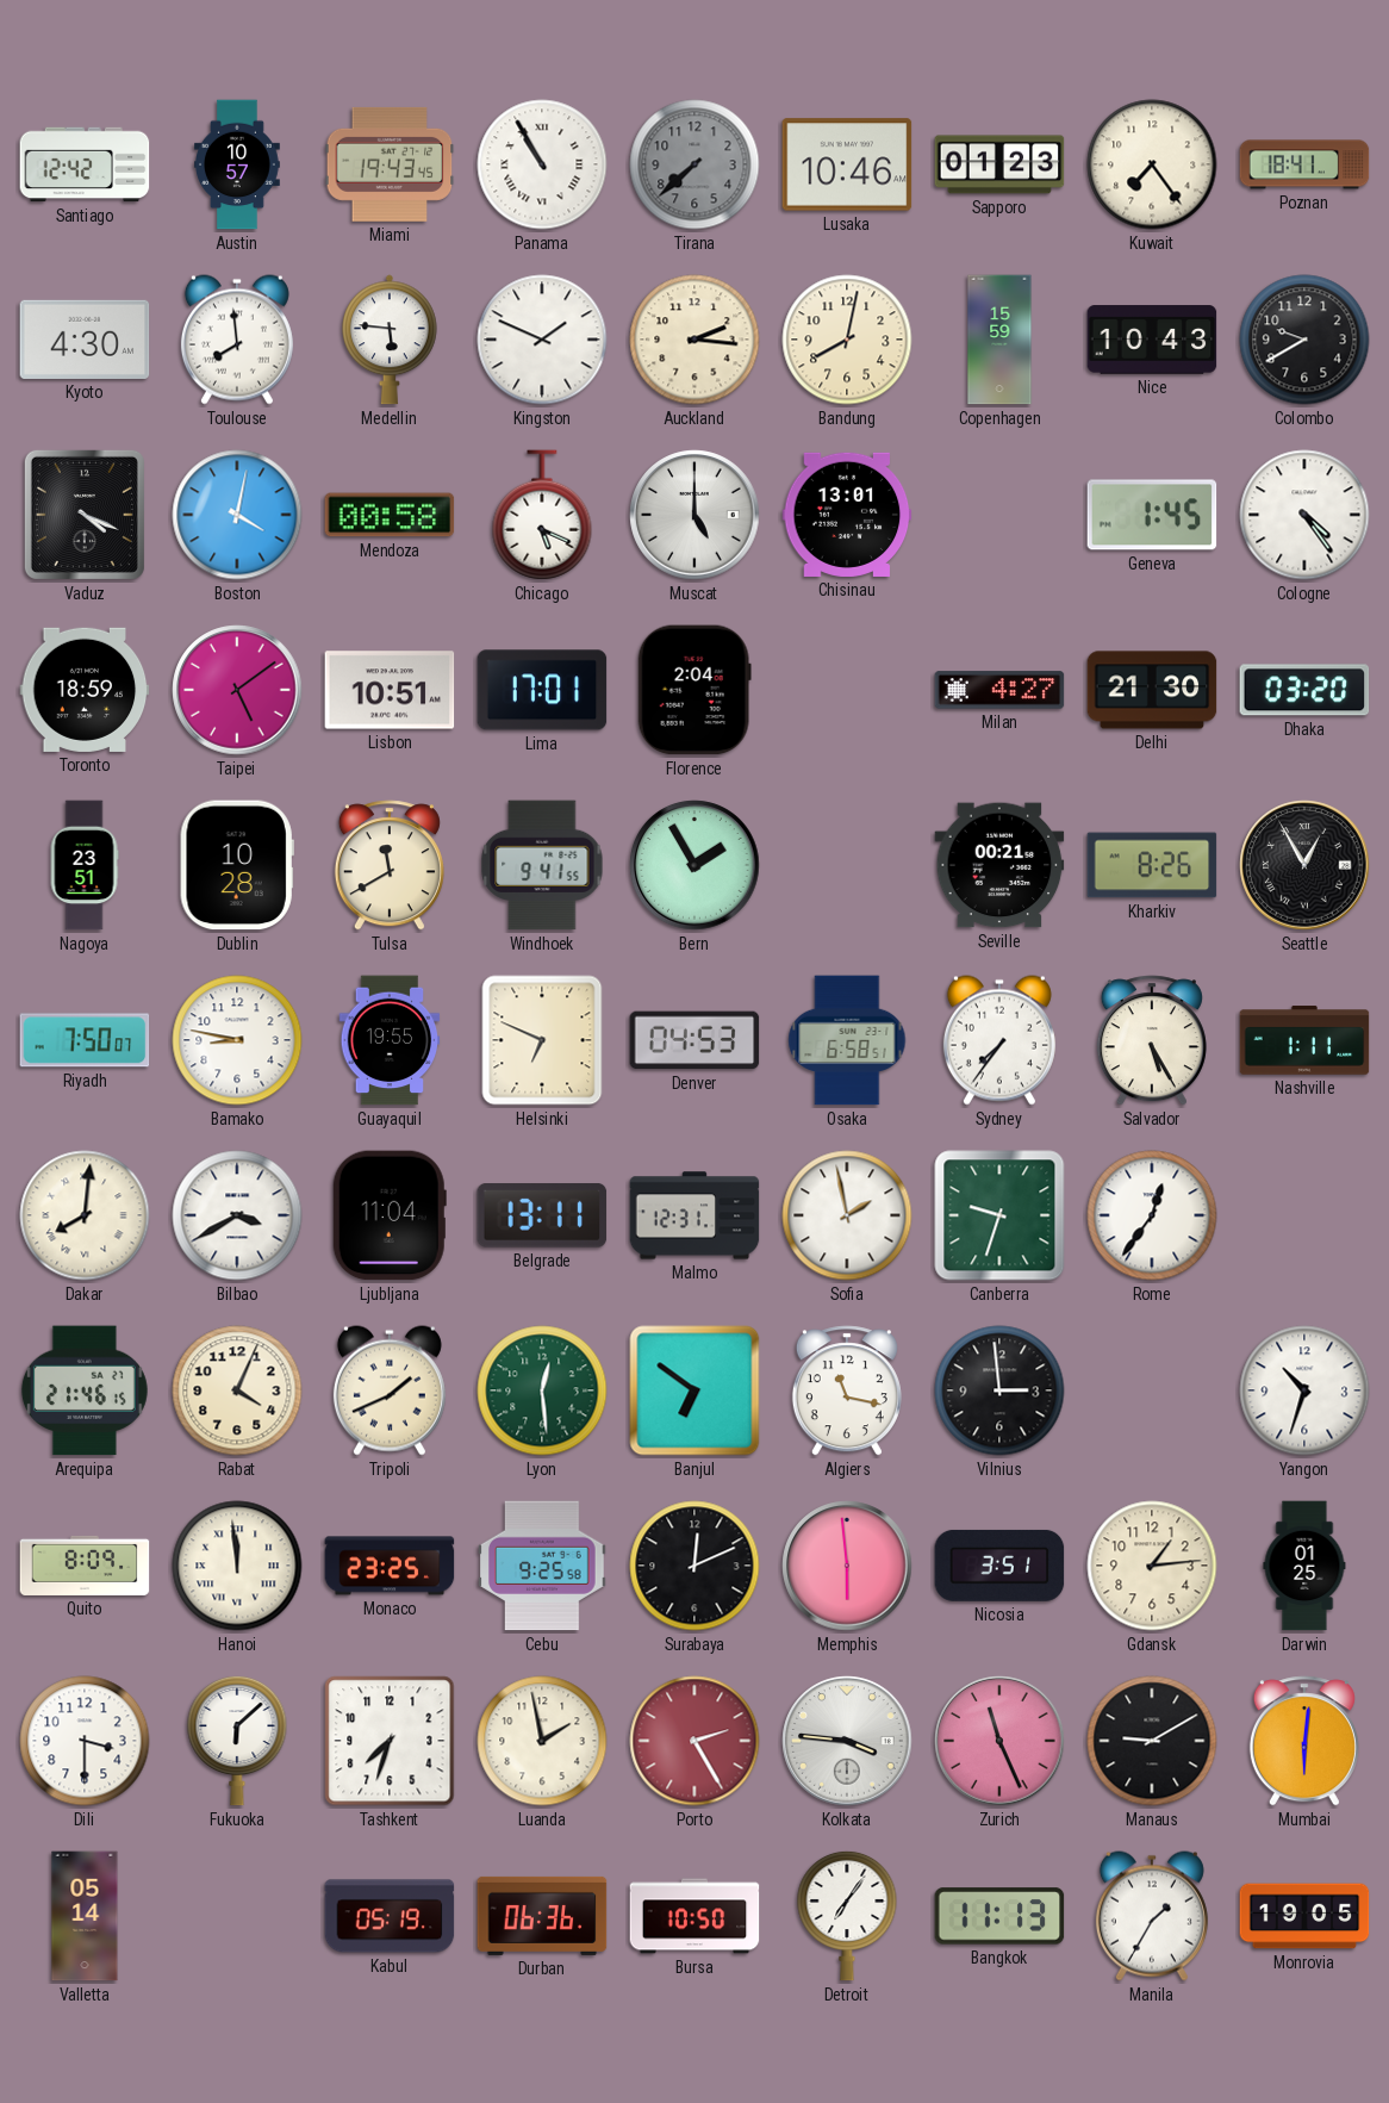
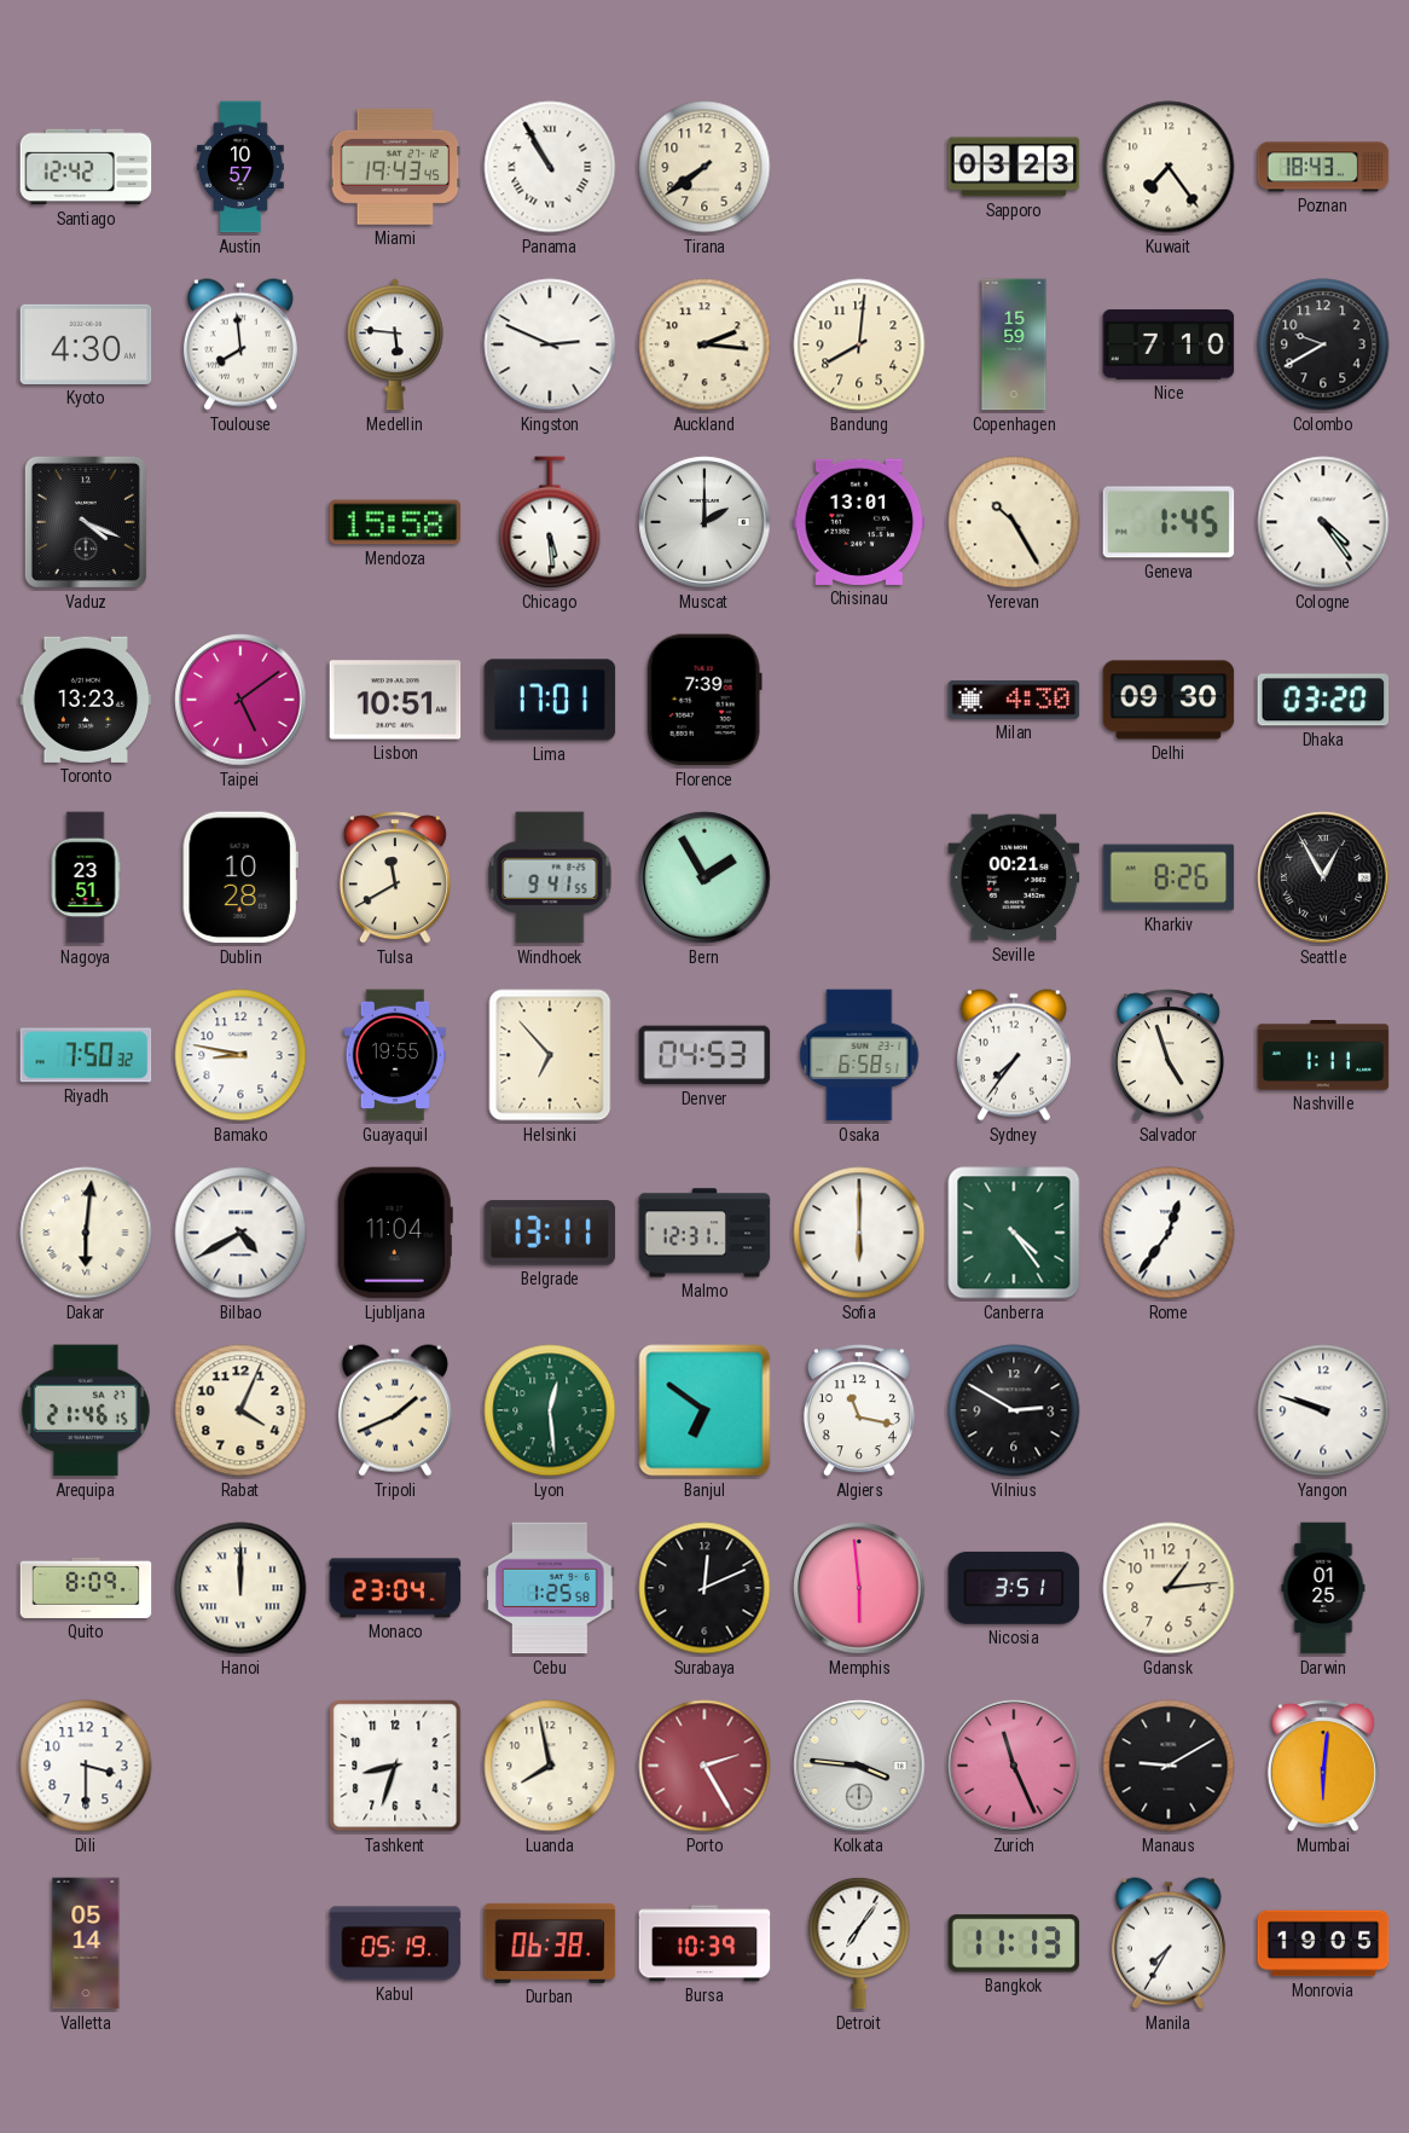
Tirana: 7:38 -> 7:39 (704, 167)
Tirana dial: grey -> cream (704, 167)
Lusaka: 10:46 -> none (847, 164)
Sapporo: 01:23 -> 03:23 (1014, 167)
Poznan: 18:41 -> 18:43 (1323, 167)
Kingston: 1:49 -> 2:49 (550, 344)
Bandung: 8:02 -> 8:01 (859, 344)
Nice: 10:43 -> 7:10 (1169, 344)
Boston: 4:02 -> none (237, 515)
Mendoza: 00:58 -> 15:58 (395, 522)
Chicago: 5:19 -> 5:29 (550, 522)
Muscat: 5:00 -> 2:00 (704, 522)
Yerevan: none -> 10:25 (1014, 522)
Toronto: 18:59 -> 13:23 (86, 700)
Florence: 2:04 -> 7:39 (704, 700)
Milan: 4:27 -> 4:30 (1014, 700)
Delhi: 21:30 -> 09:30 (1169, 700)
Riyadh: 7:50:07 -> 7:50:32 (86, 1055)
Helsinki: 6:49 -> 6:53 (550, 1055)
Salvador: 5:25 -> 4:57 (1169, 1055)
Dakar: 8:01 -> 6:01 (86, 1233)
Bilbao: 3:40 -> 4:40 (240, 1233)
Sofia: 1:58 -> 6:00 (859, 1233)
Canberra: 9:33 -> 4:24 (1014, 1233)
Vilnius: 2:59 -> 2:50 (1014, 1410)
Yangon: 10:33 -> 9:48 (1323, 1410)
Hanoi: 11:59 -> 12:00 (240, 1588)
Monaco: 23:25 -> 23:04 (395, 1588)
Cebu: 9:25 -> 1:25 (550, 1588)
Fukuoka: 6:08 -> none (237, 1741)
Tashkent: 7:33 -> 8:33 (395, 1766)
Luanda: 1:58 -> 7:58 (550, 1766)
Durban: 06:36 -> 06:38 (550, 1943)
Bursa: 10:50 -> 10:39 (704, 1943)
Manila: 1:35 -> 7:35 (1169, 1943)
